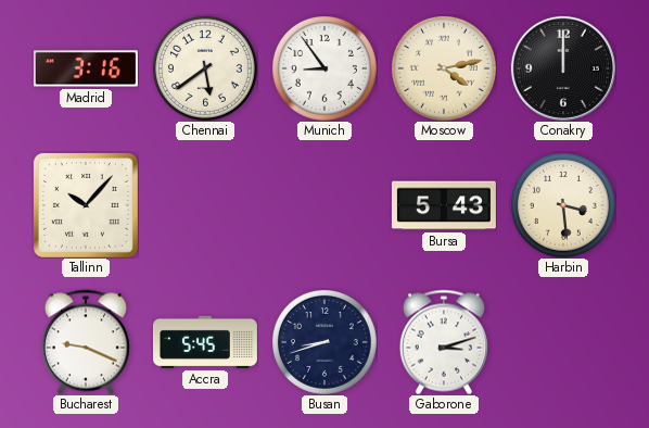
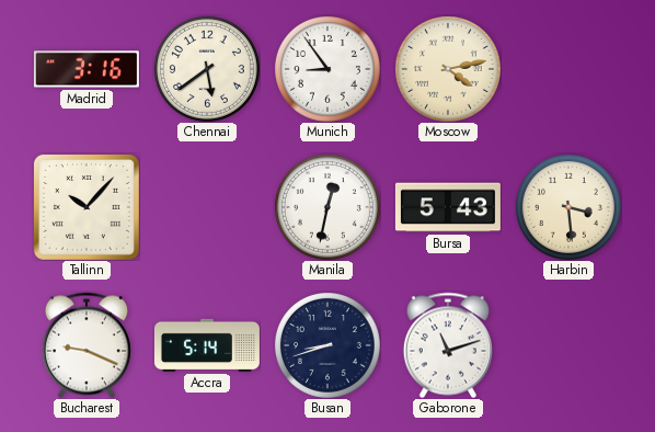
Conakry: 12:00 -> none (563, 68)
Manila: none -> 12:32 (327, 207)
Accra: 5:45 -> 5:14 (207, 345)
Gaborone: 3:12 -> 11:12 (448, 345)
